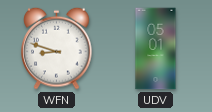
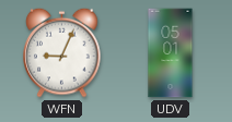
WFN: 8:48 -> 9:04 (62, 52)
